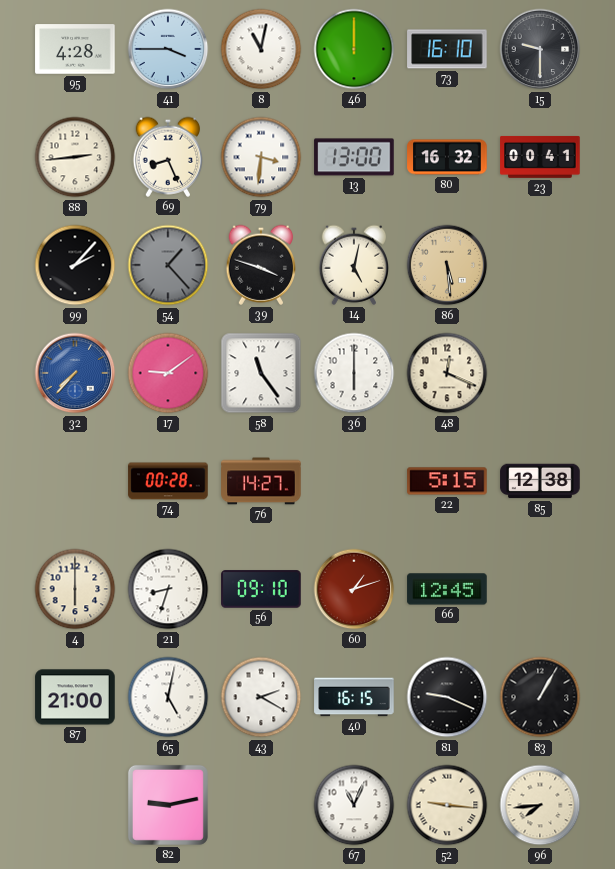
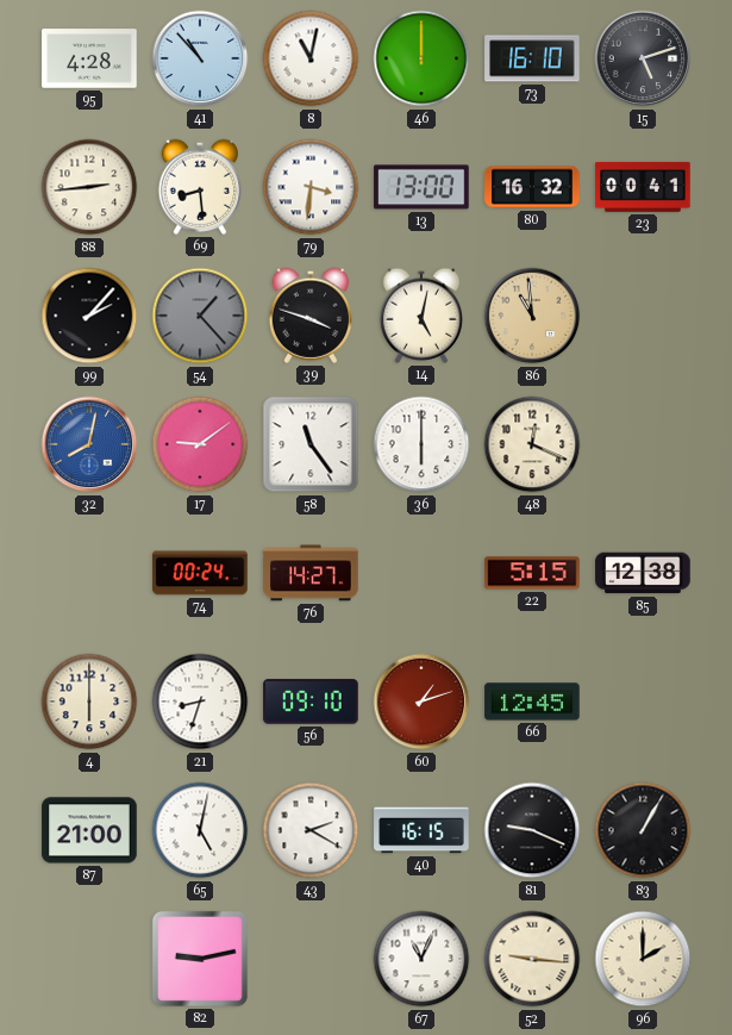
41: 3:45 -> 10:53 (200, 58)
15: 9:30 -> 5:12 (643, 58)
69: 8:26 -> 8:29 (200, 187)
86: 5:29 -> 10:59 (532, 316)
32: 7:37 -> 8:02 (89, 444)
74: 00:28 -> 00:24 (200, 573)
96: 7:44 -> 2:00 (643, 959)
